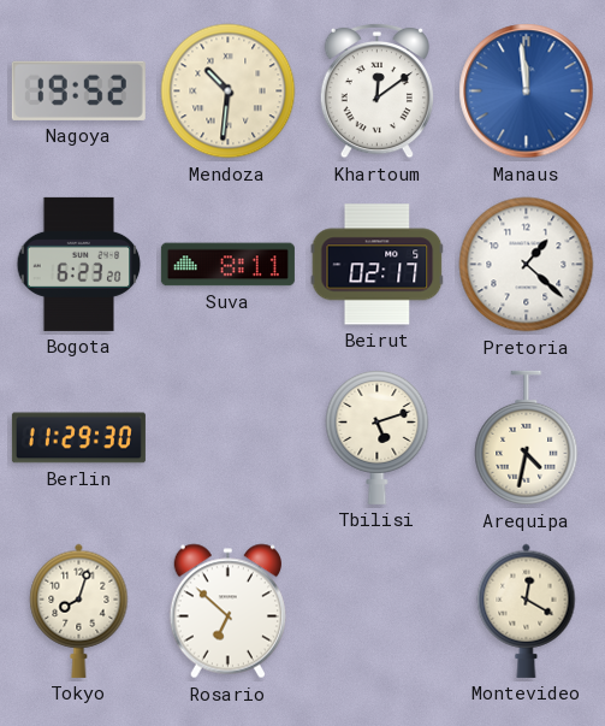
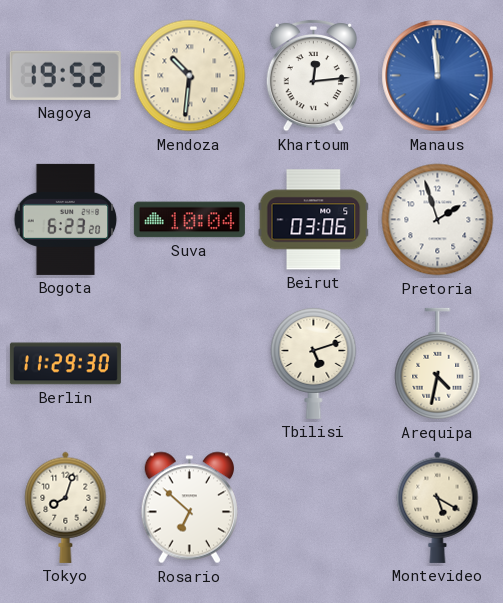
Khartoum: 12:09 -> 12:14 (313, 75)
Suva: 8:11 -> 10:04 (189, 220)
Beirut: 02:17 -> 03:06 (314, 220)
Pretoria: 1:22 -> 1:57 (438, 220)
Montevideo: 12:20 -> 5:20 (438, 507)
